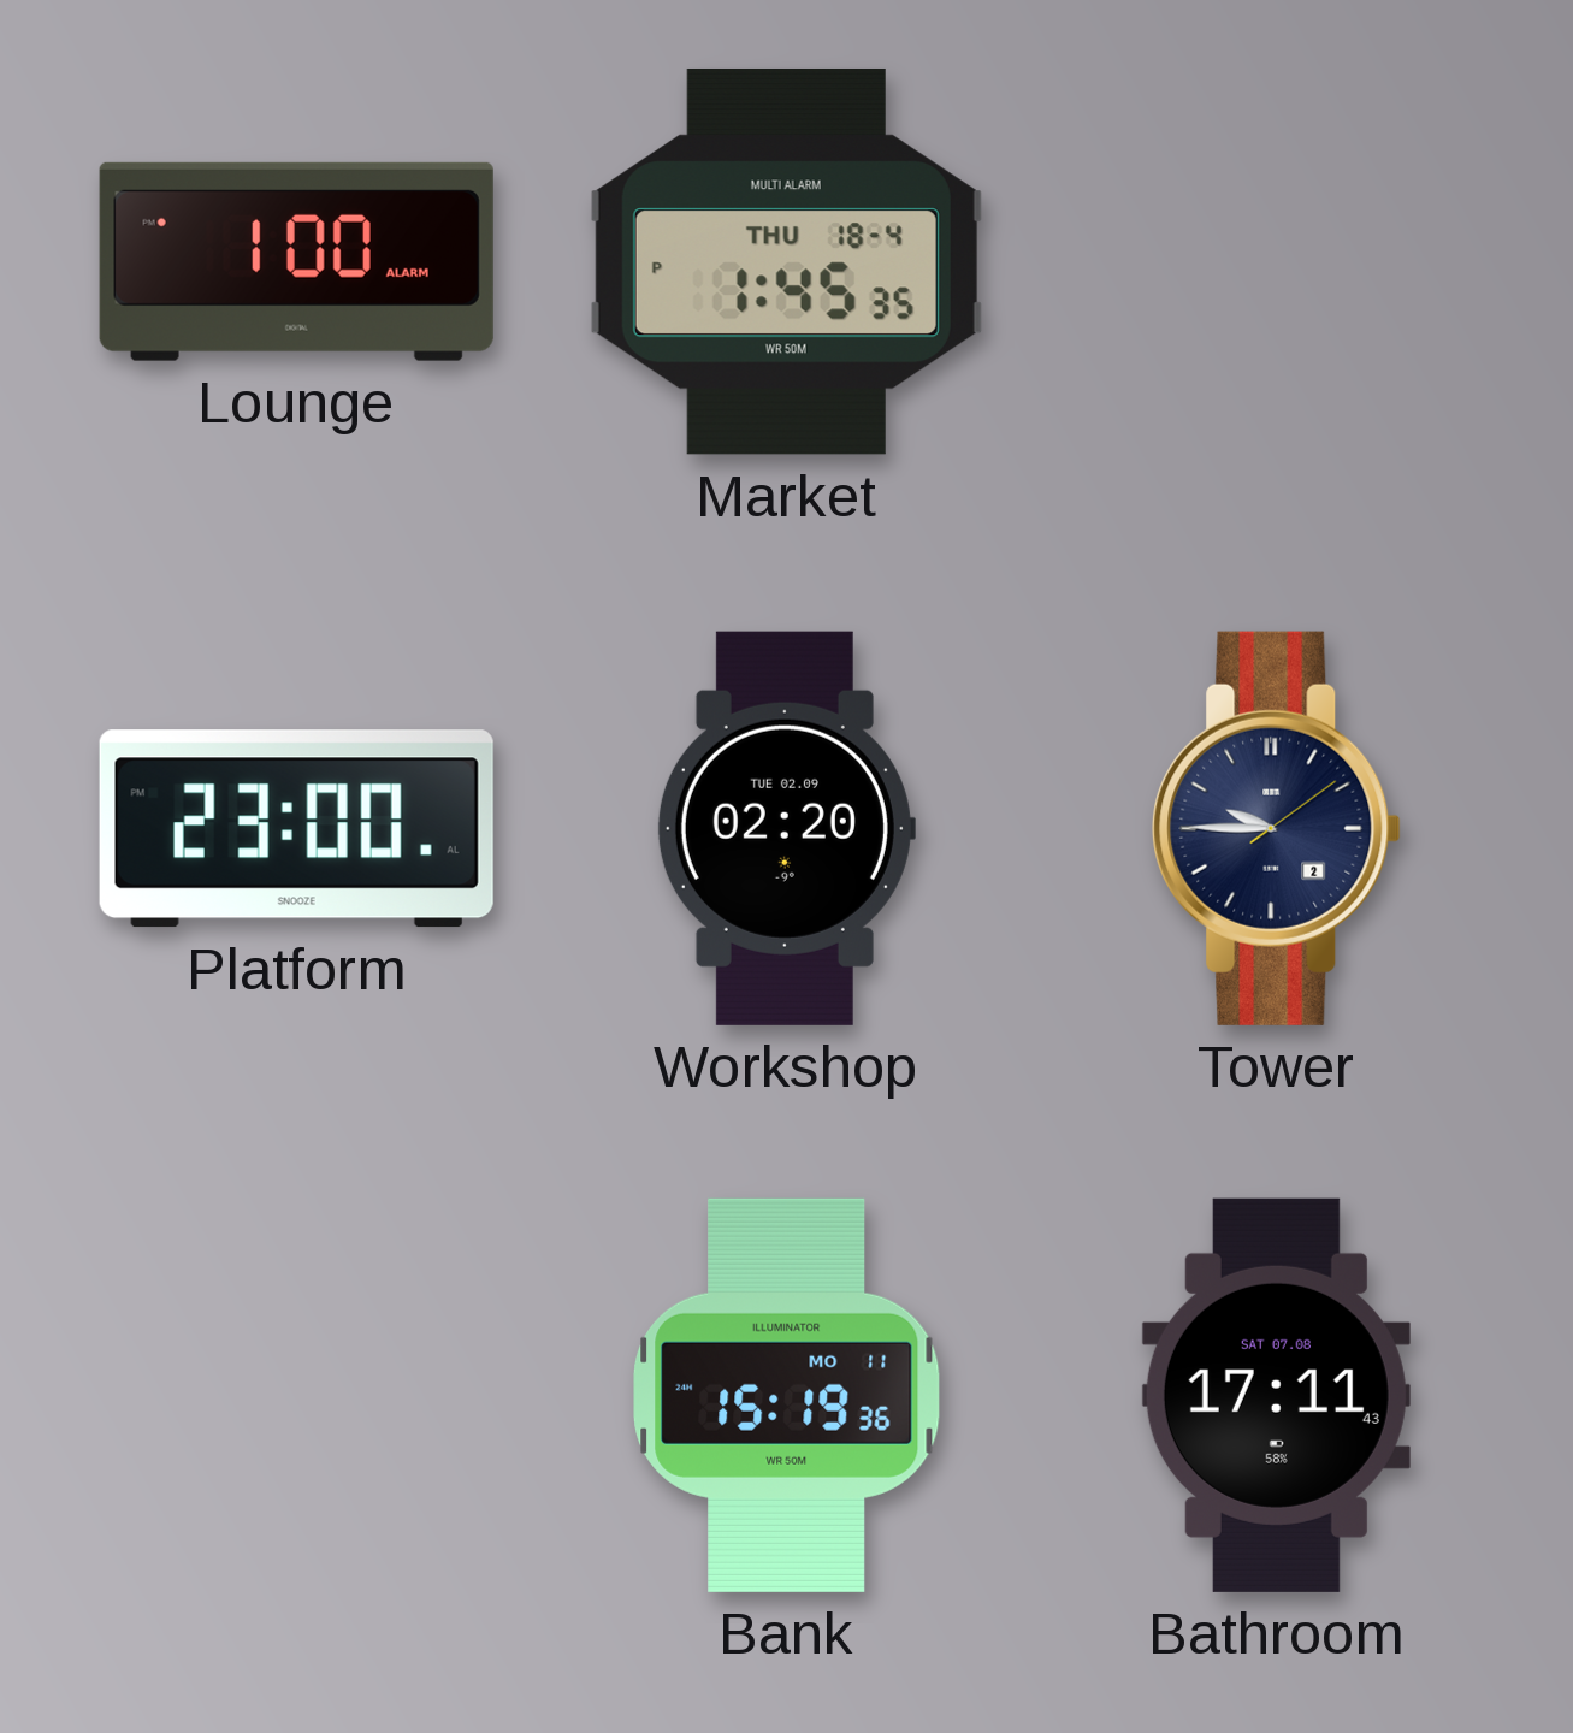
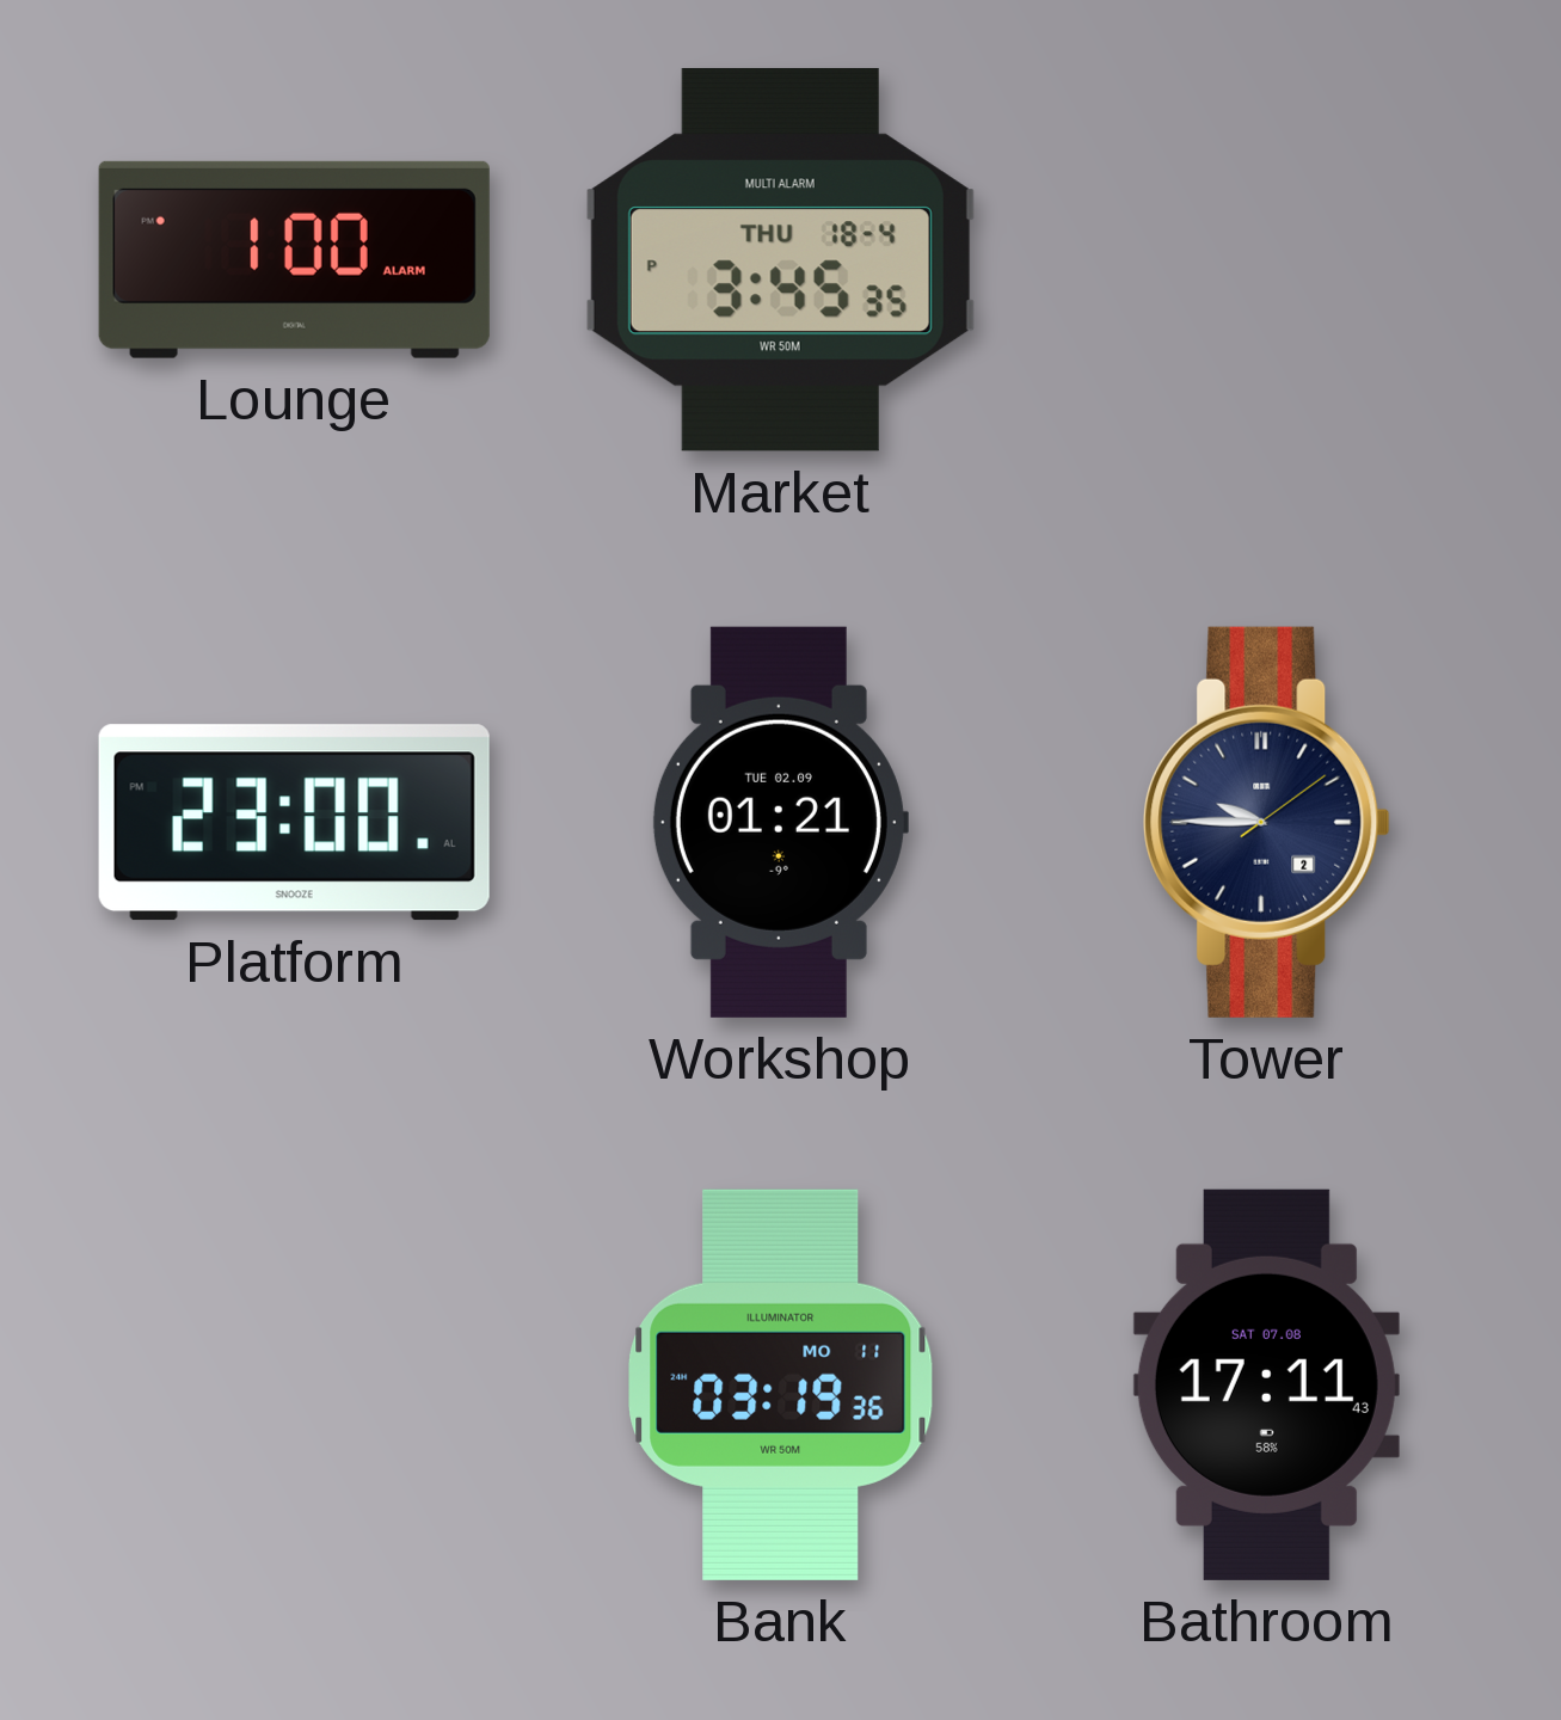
Market: 1:45 -> 3:45 (780, 259)
Workshop: 02:20 -> 01:21 (780, 822)
Bank: 15:19 -> 03:19 (781, 1384)
